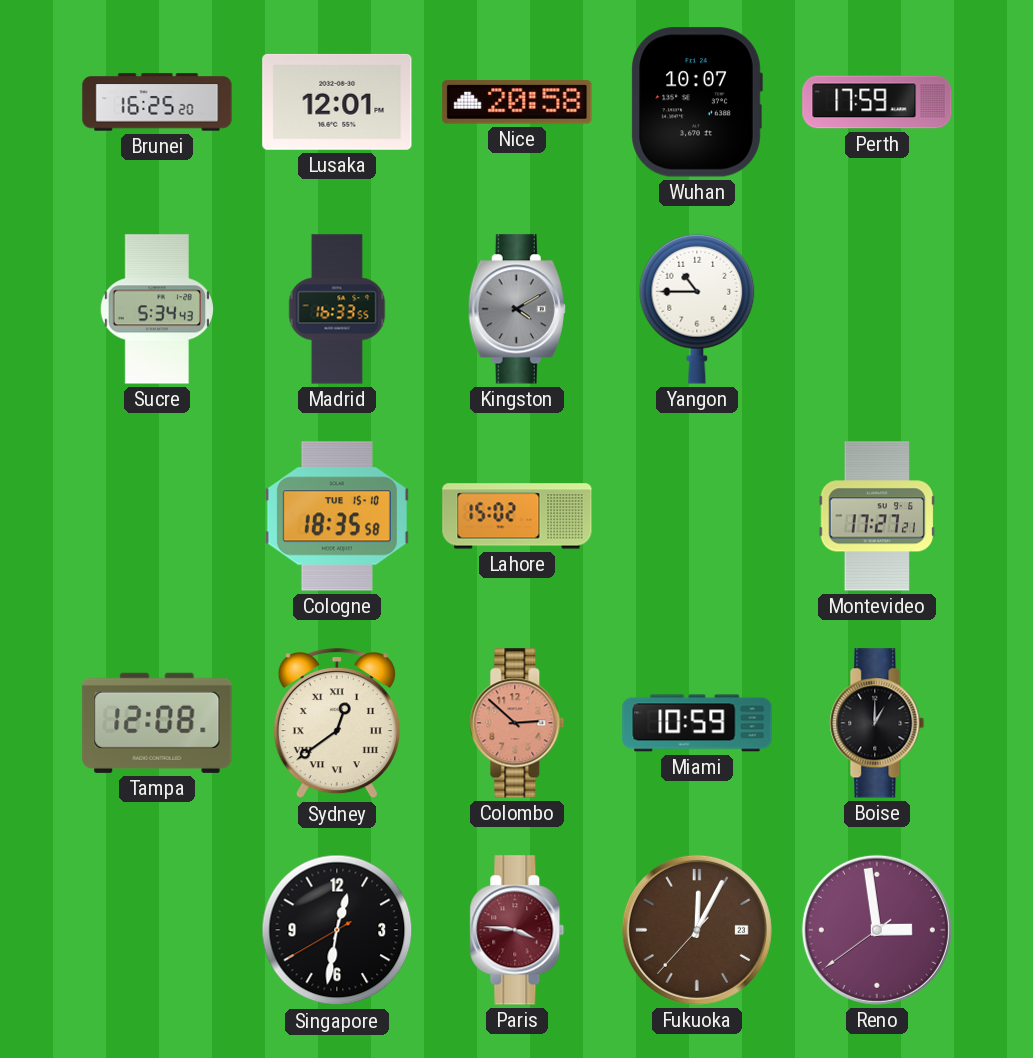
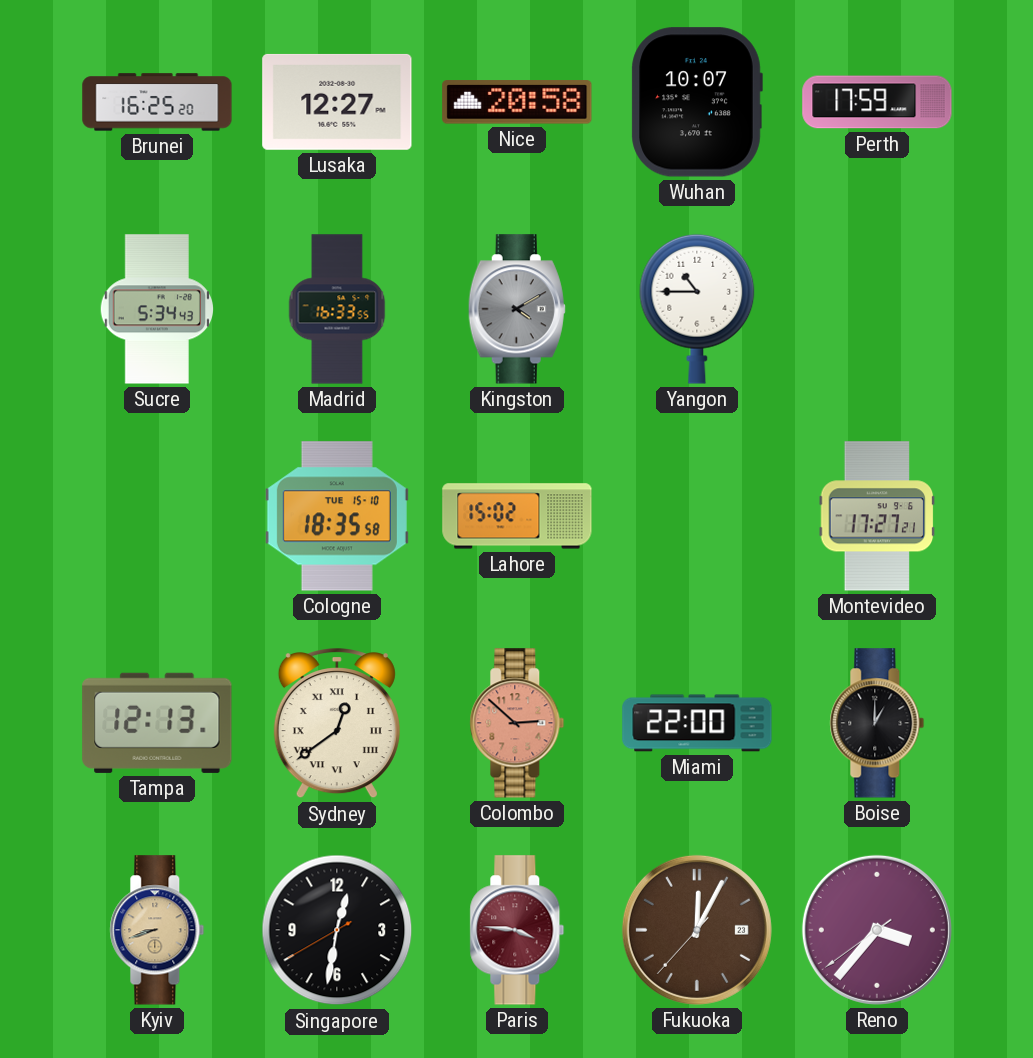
Lusaka: 12:01 -> 12:27 (337, 102)
Tampa: 12:08 -> 12:13 (157, 723)
Miami: 10:59 -> 22:00 (697, 723)
Kyiv: none -> 8:42 (157, 930)
Reno: 2:58 -> 3:36 (877, 930)
